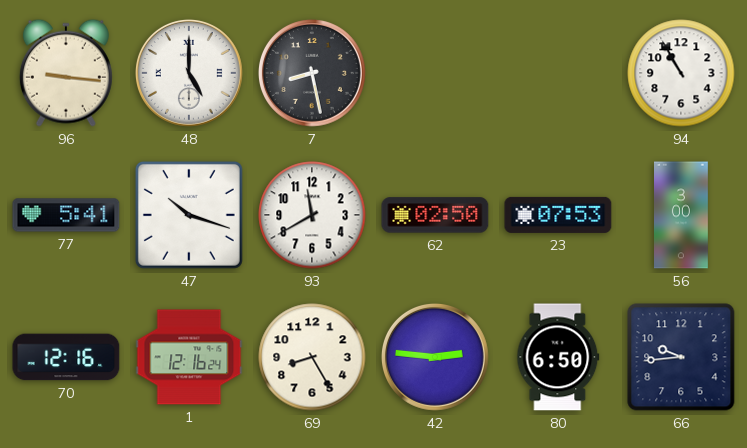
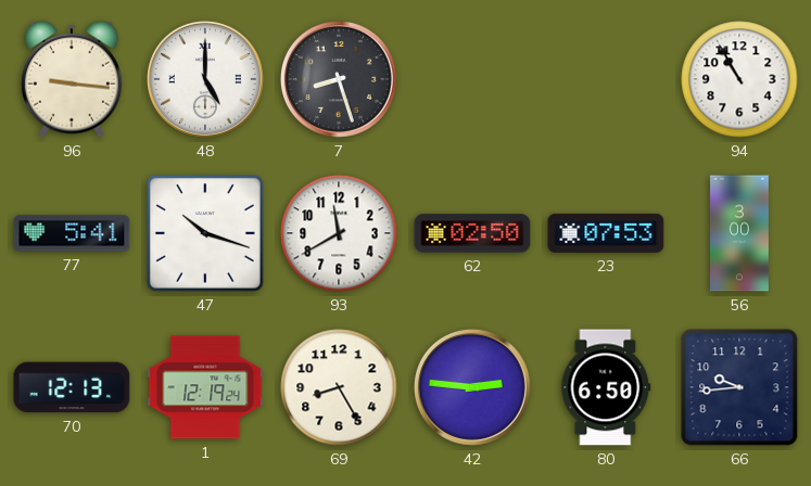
7: 8:28 -> 8:27 (339, 79)
70: 12:16 -> 12:13 (72, 387)
1: 12:16 -> 12:19 (205, 387)
